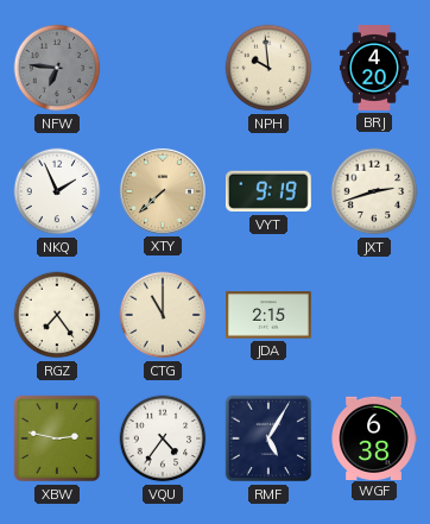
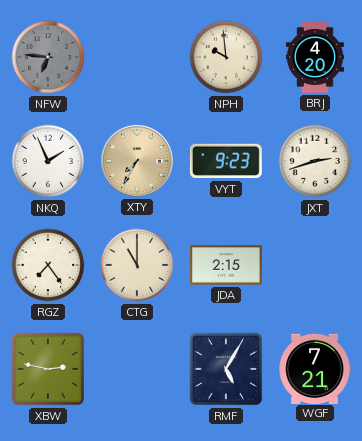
XTY: 7:38 -> 7:35 (137, 161)
VYT: 9:19 -> 9:23 (226, 161)
VQU: 4:36 -> none (163, 438)
WGF: 6:38 -> 7:21 (315, 368)
